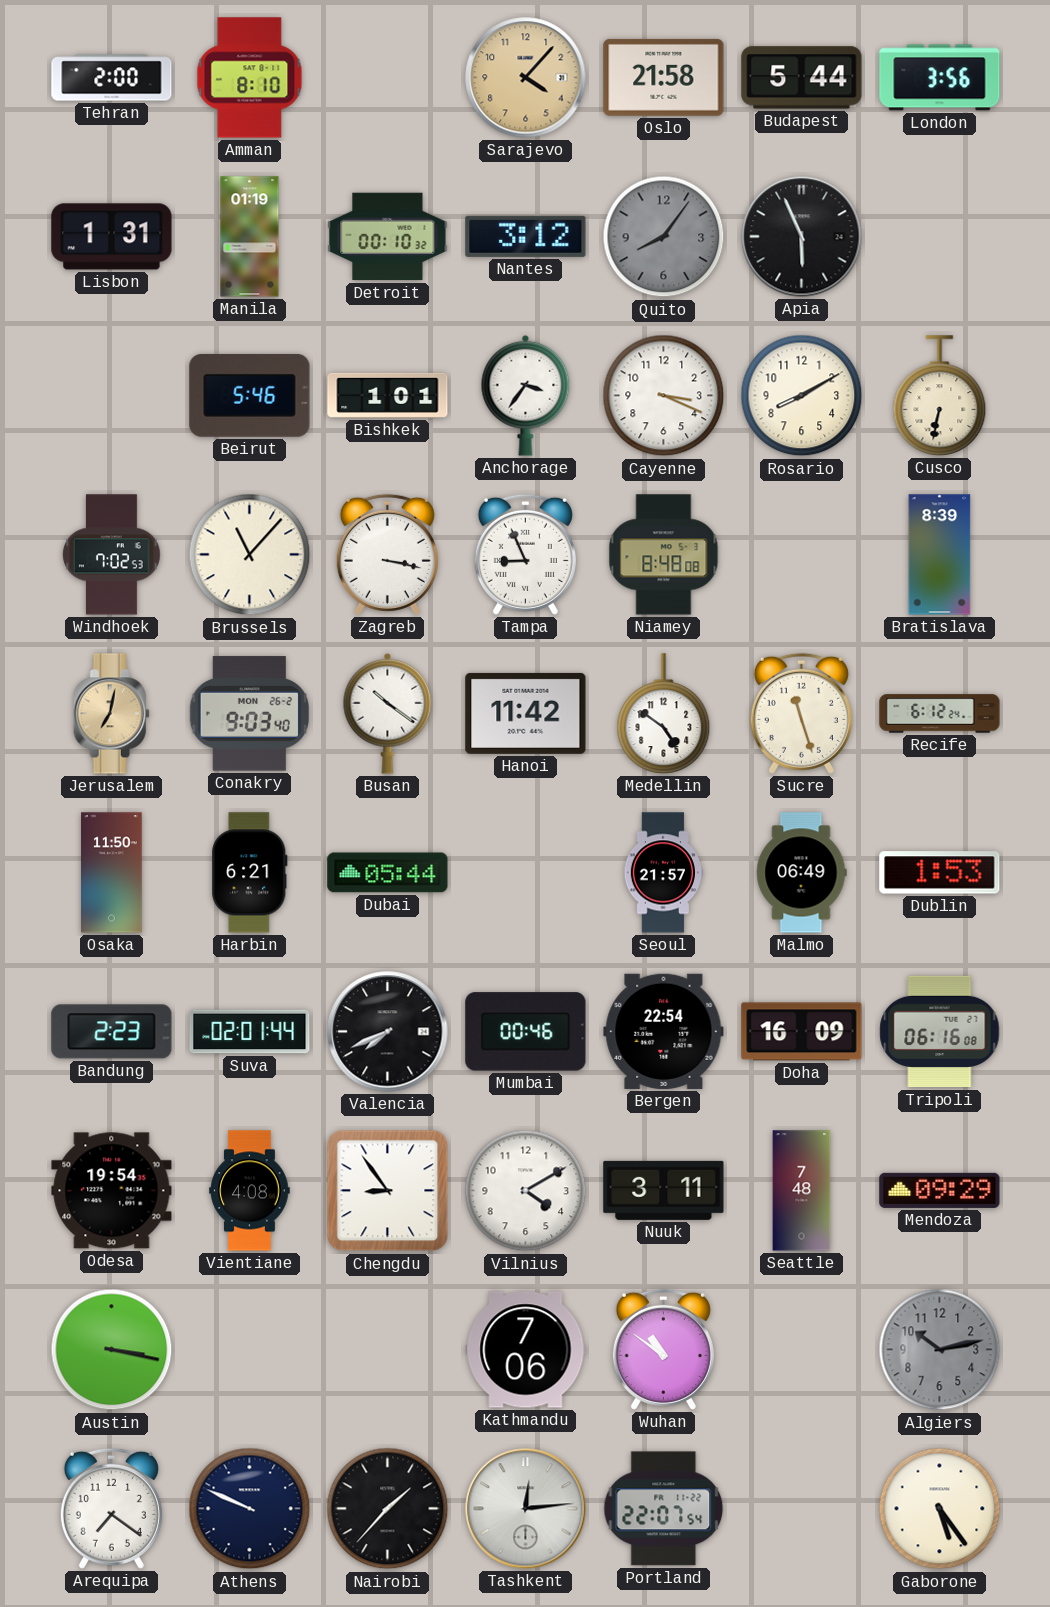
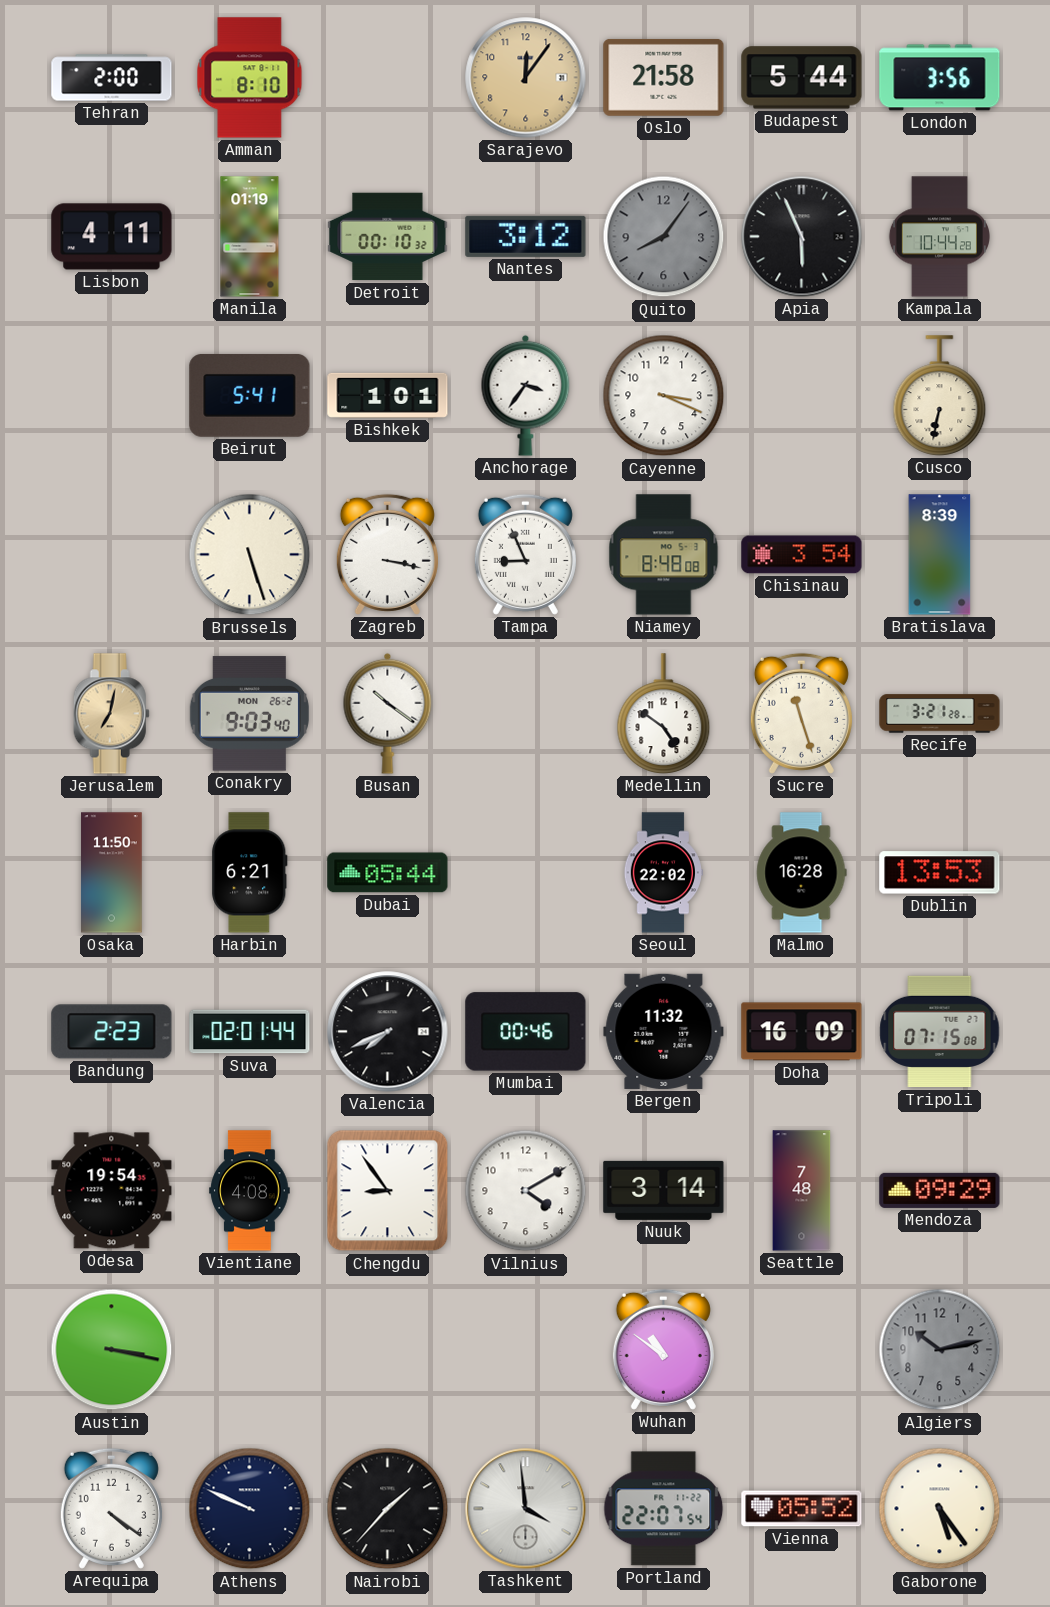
Sarajevo: 4:07 -> 12:06 (526, 78)
Lisbon: 1:31 -> 4:11 (112, 237)
Kampala: none -> 10:44 (939, 237)
Beirut: 5:46 -> 5:41 (250, 395)
Rosario: 8:10 -> none (802, 396)
Windhoek: 7:02 -> none (112, 555)
Brussels: 11:07 -> 5:27 (250, 555)
Chisinau: none -> 3:54 (802, 555)
Hanoi: 11:42 -> none (526, 713)
Recife: 6:12 -> 3:21 (940, 714)
Seoul: 21:57 -> 22:02 (663, 873)
Malmo: 06:49 -> 16:28 (802, 873)
Dublin: 1:53 -> 13:53 (940, 873)
Bergen: 22:54 -> 11:32 (664, 1031)
Tripoli: 06:16 -> 07:15 (940, 1032)
Nuuk: 3:11 -> 3:14 (664, 1190)
Kathmandu: 7:06 -> none (526, 1350)
Arequipa: 7:21 -> 4:21 (111, 1508)
Tashkent: 12:14 -> 3:59 (526, 1509)
Vienna: none -> 05:52 (802, 1509)
